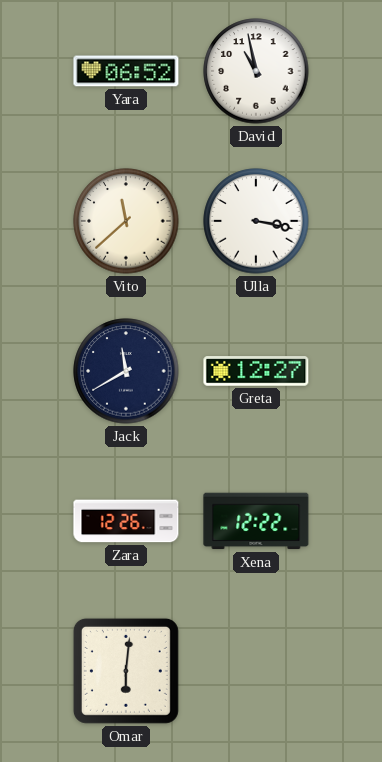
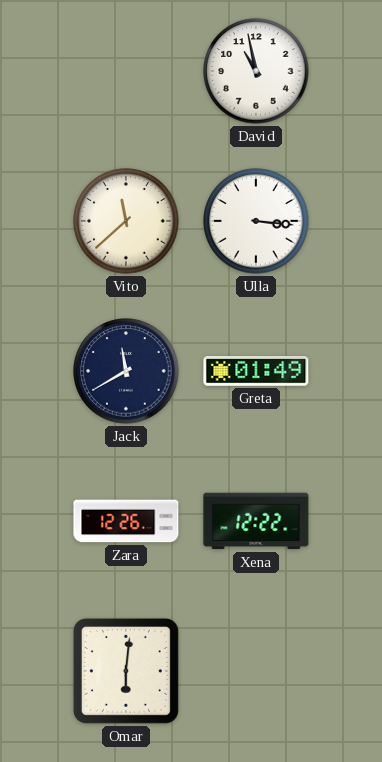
Yara: 06:52 -> none (126, 71)
Ulla: 3:17 -> 3:16 (256, 221)
Greta: 12:27 -> 01:49 (256, 371)
